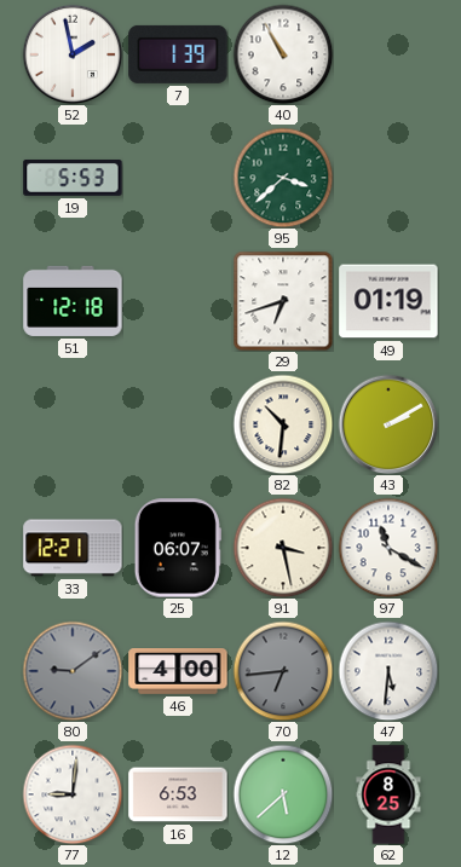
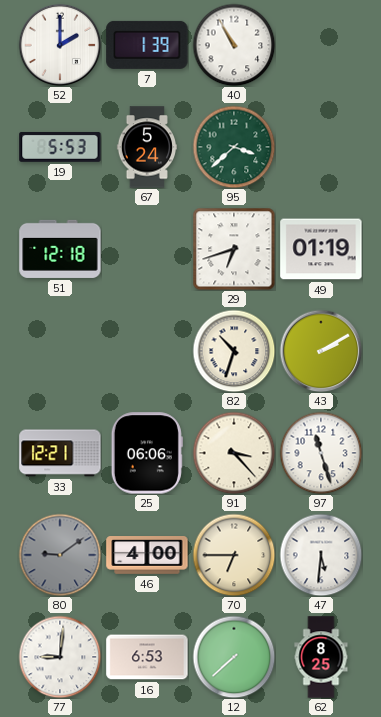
52: 1:58 -> 2:00 (60, 45)
67: none -> 5:24 (146, 147)
82: 10:31 -> 10:33 (234, 351)
25: 06:07 -> 06:06 (147, 453)
91: 3:28 -> 3:23 (234, 453)
97: 11:20 -> 11:27 (321, 453)
70: 6:44 -> 6:45 (234, 555)
70 dial: grey -> cream (234, 555)
12: 5:38 -> 7:38 (234, 657)
